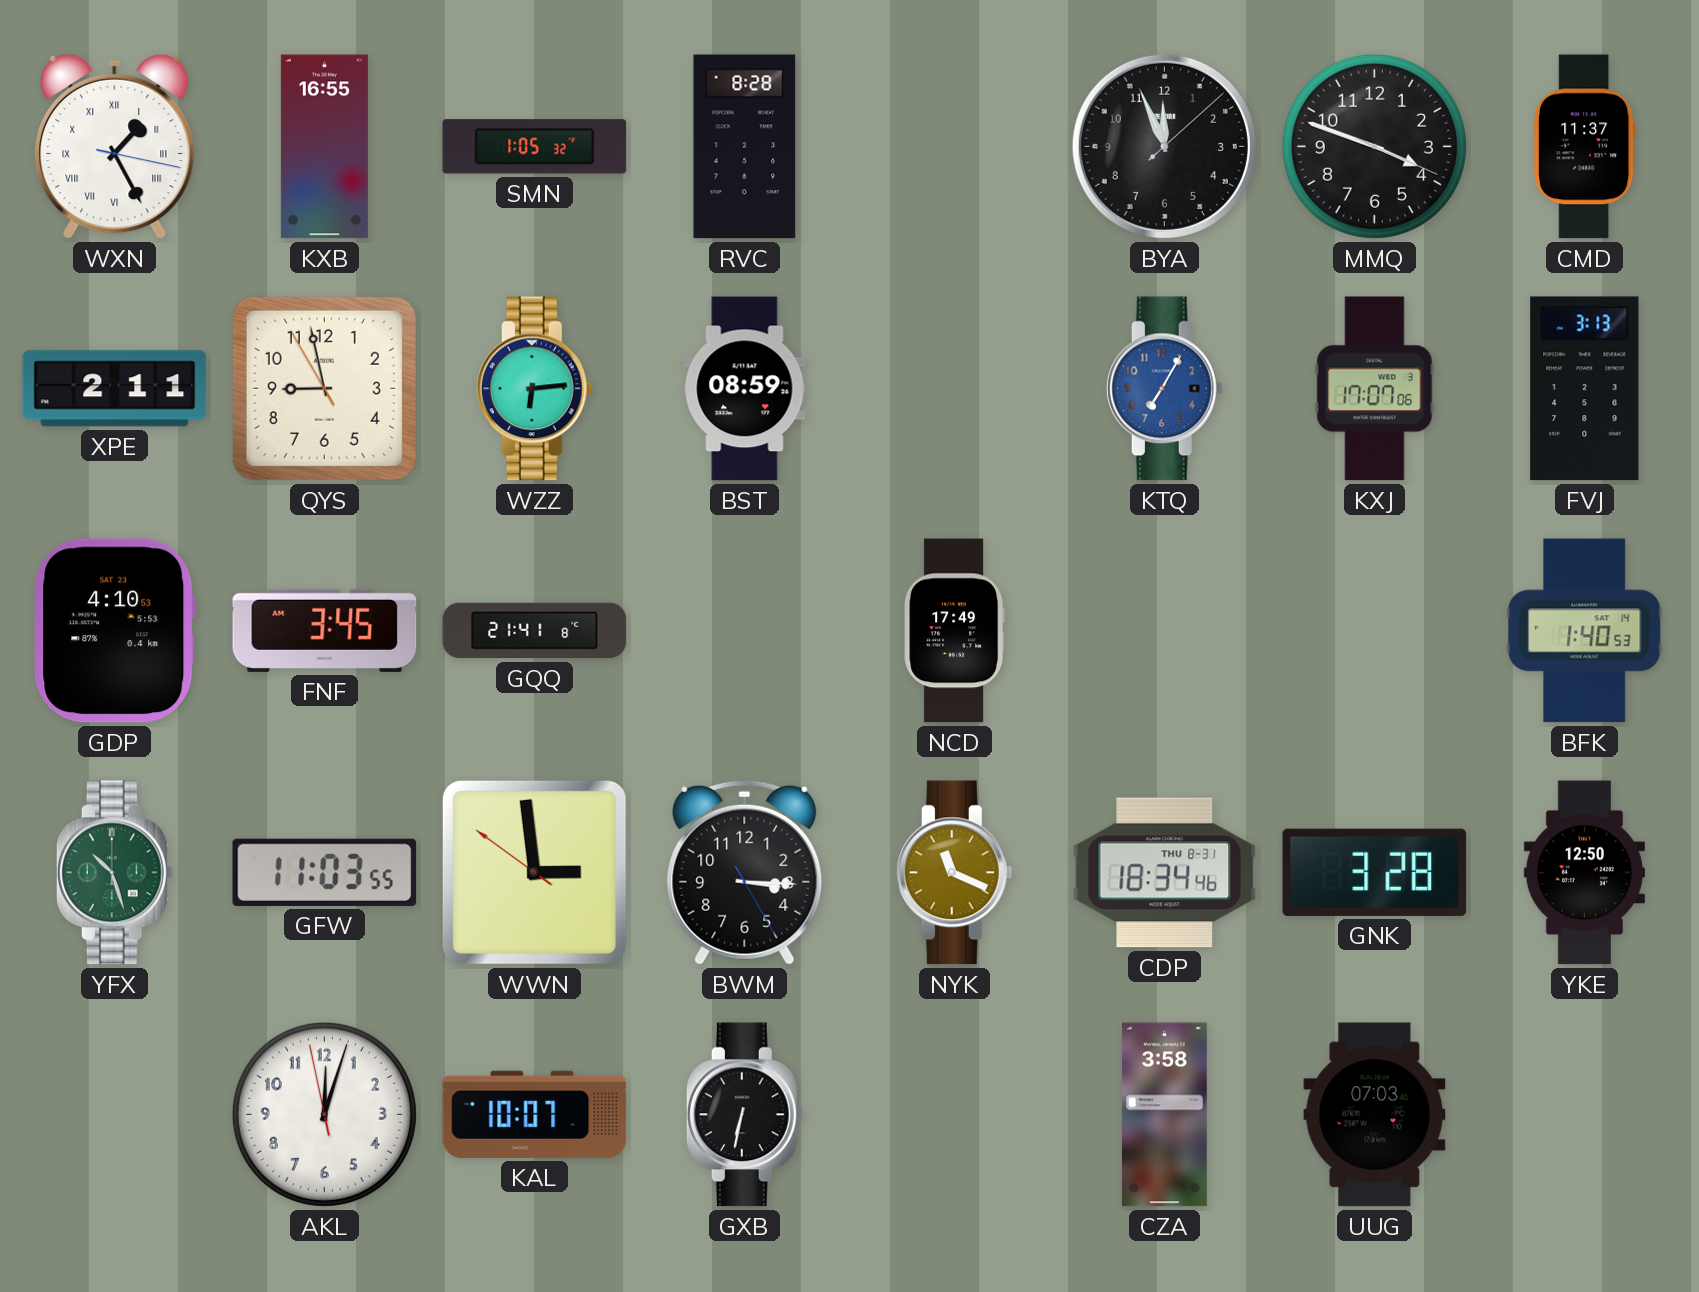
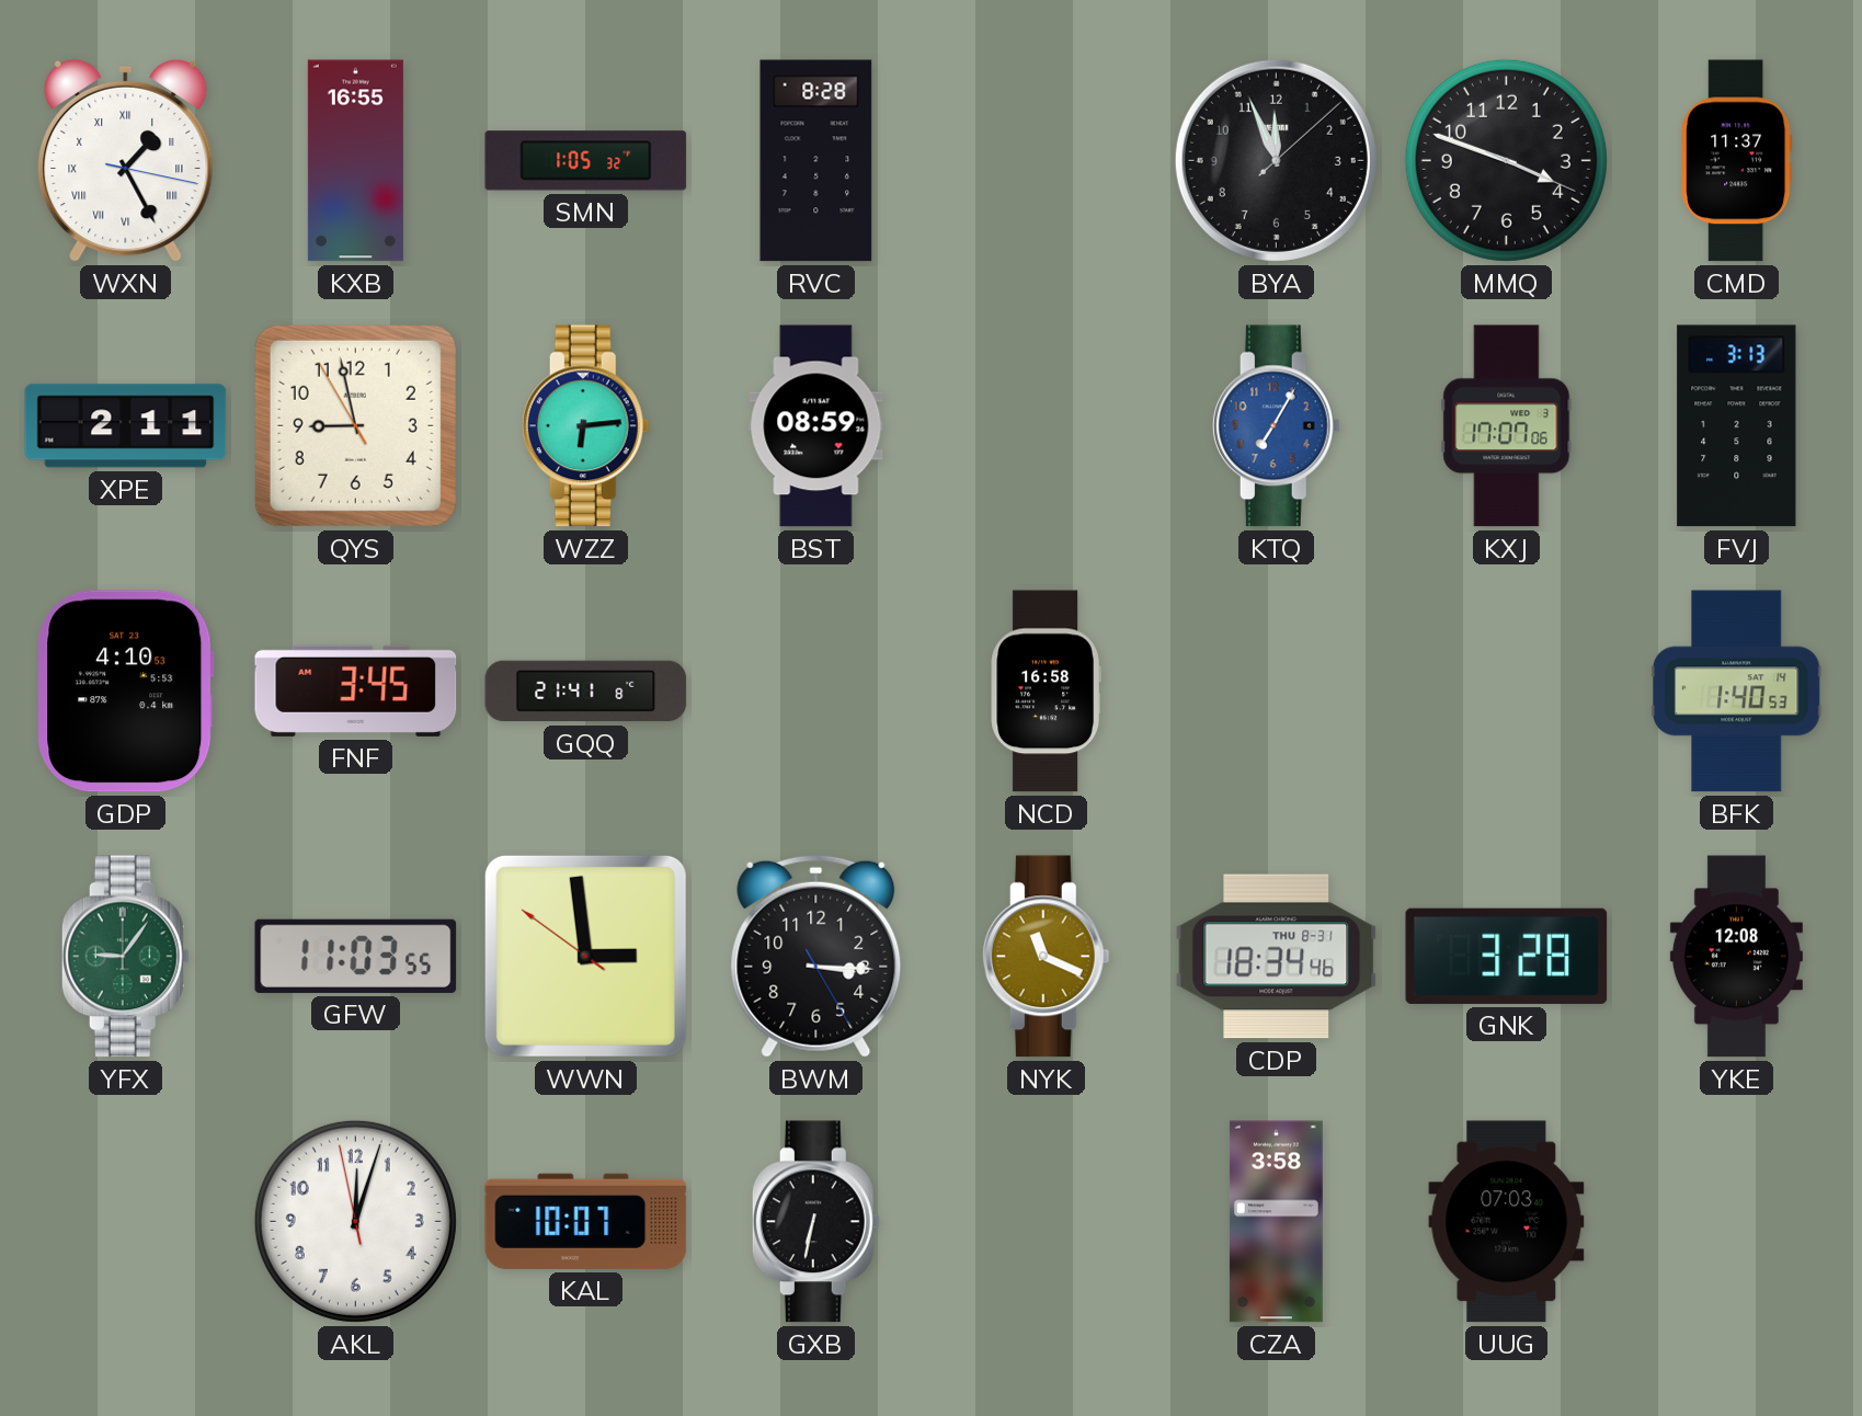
NCD: 17:49 -> 16:58 (1046, 692)
YFX: 10:27 -> 9:06 (125, 957)
YKE: 12:50 -> 12:08 (1736, 957)
